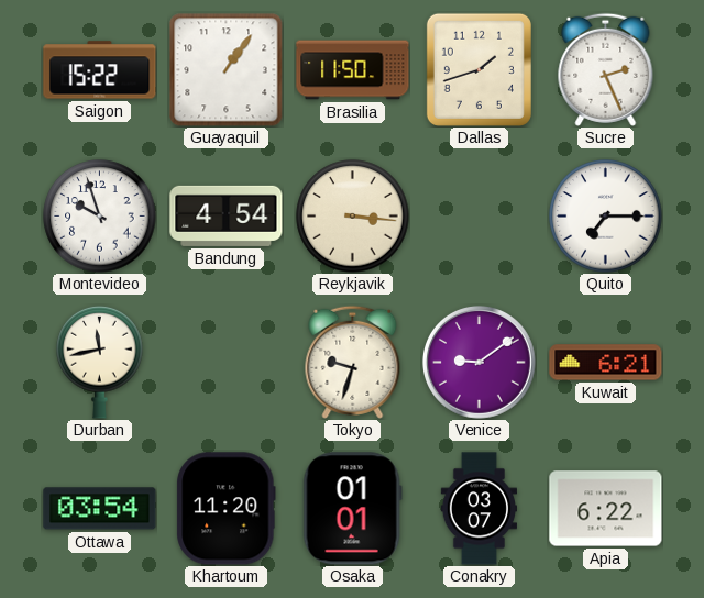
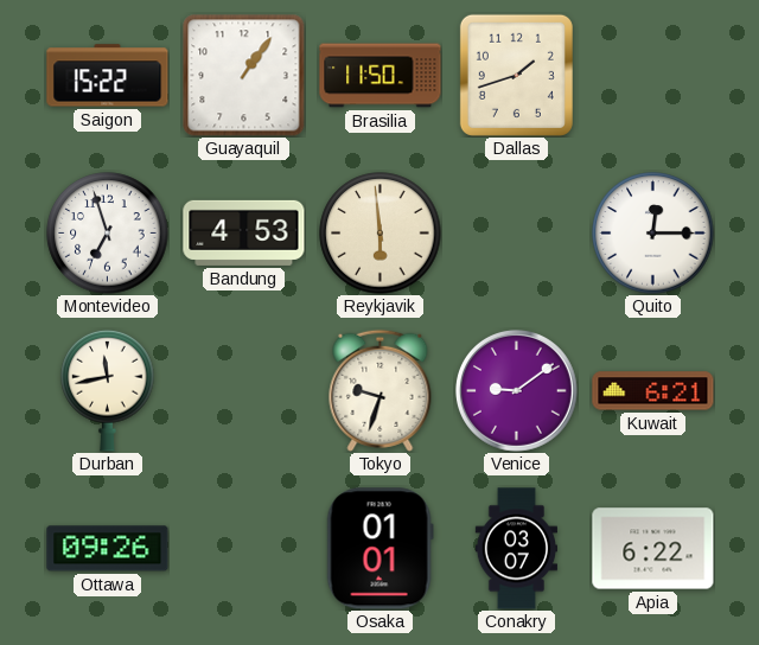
Sucre: 2:26 -> none (606, 69)
Montevideo: 9:57 -> 6:57 (108, 234)
Bandung: 4:54 -> 4:53 (244, 232)
Reykjavik: 3:16 -> 5:59 (381, 234)
Quito: 7:15 -> 12:15 (653, 234)
Ottawa: 03:54 -> 09:26 (108, 549)
Khartoum: 11:20 -> none (227, 509)
